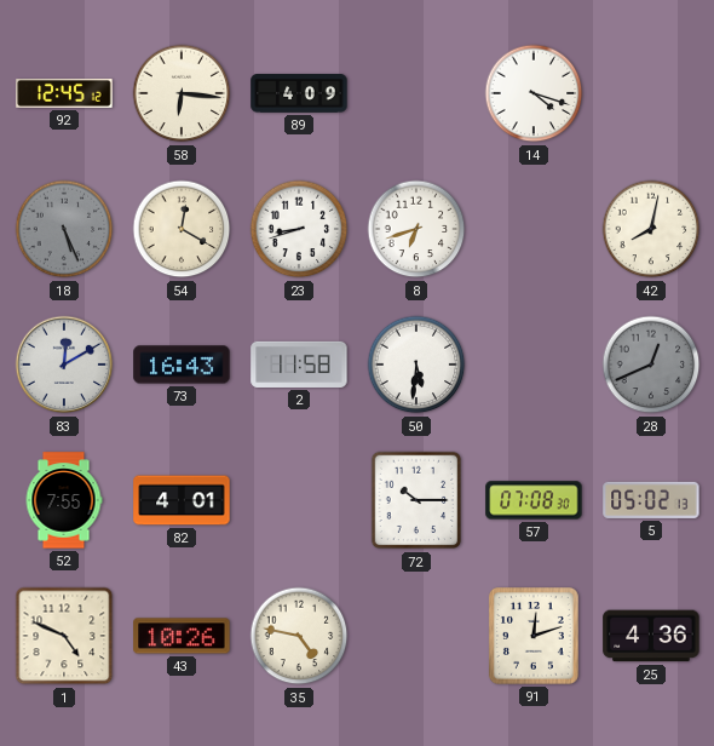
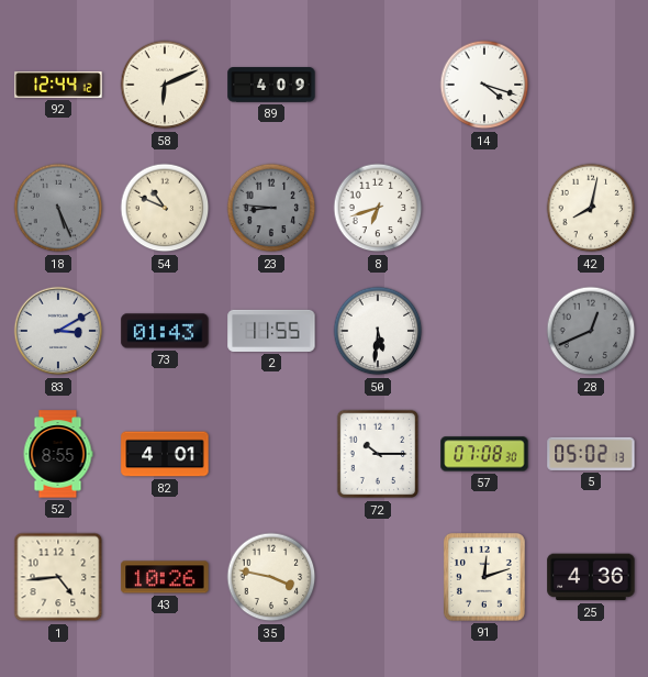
92: 12:45 -> 12:44 (58, 85)
58: 6:16 -> 6:11 (165, 85)
54: 12:20 -> 10:49 (165, 208)
23: 8:42 -> 8:46 (271, 208)
23 dial: white -> grey (271, 208)
83: 12:10 -> 3:10 (58, 331)
73: 16:43 -> 01:43 (165, 331)
2: 11:58 -> 11:55 (271, 331)
52: 7:55 -> 8:55 (58, 454)
1: 4:49 -> 4:44 (58, 577)
35: 4:47 -> 3:47 (271, 577)
